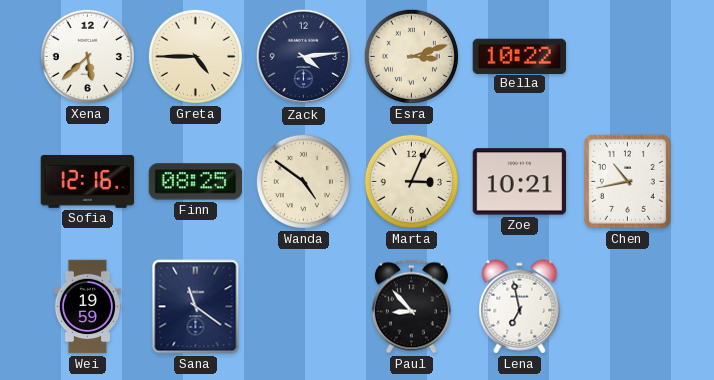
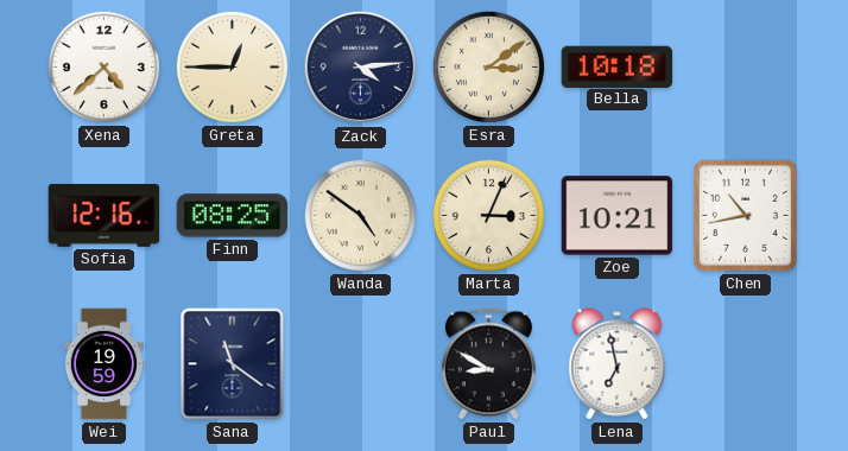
Xena: 5:38 -> 4:38 (103, 66)
Greta: 4:45 -> 12:45 (232, 66)
Esra: 3:12 -> 3:09 (488, 66)
Bella: 10:22 -> 10:18 (618, 66)
Paul: 8:53 -> 8:50 (488, 364)
